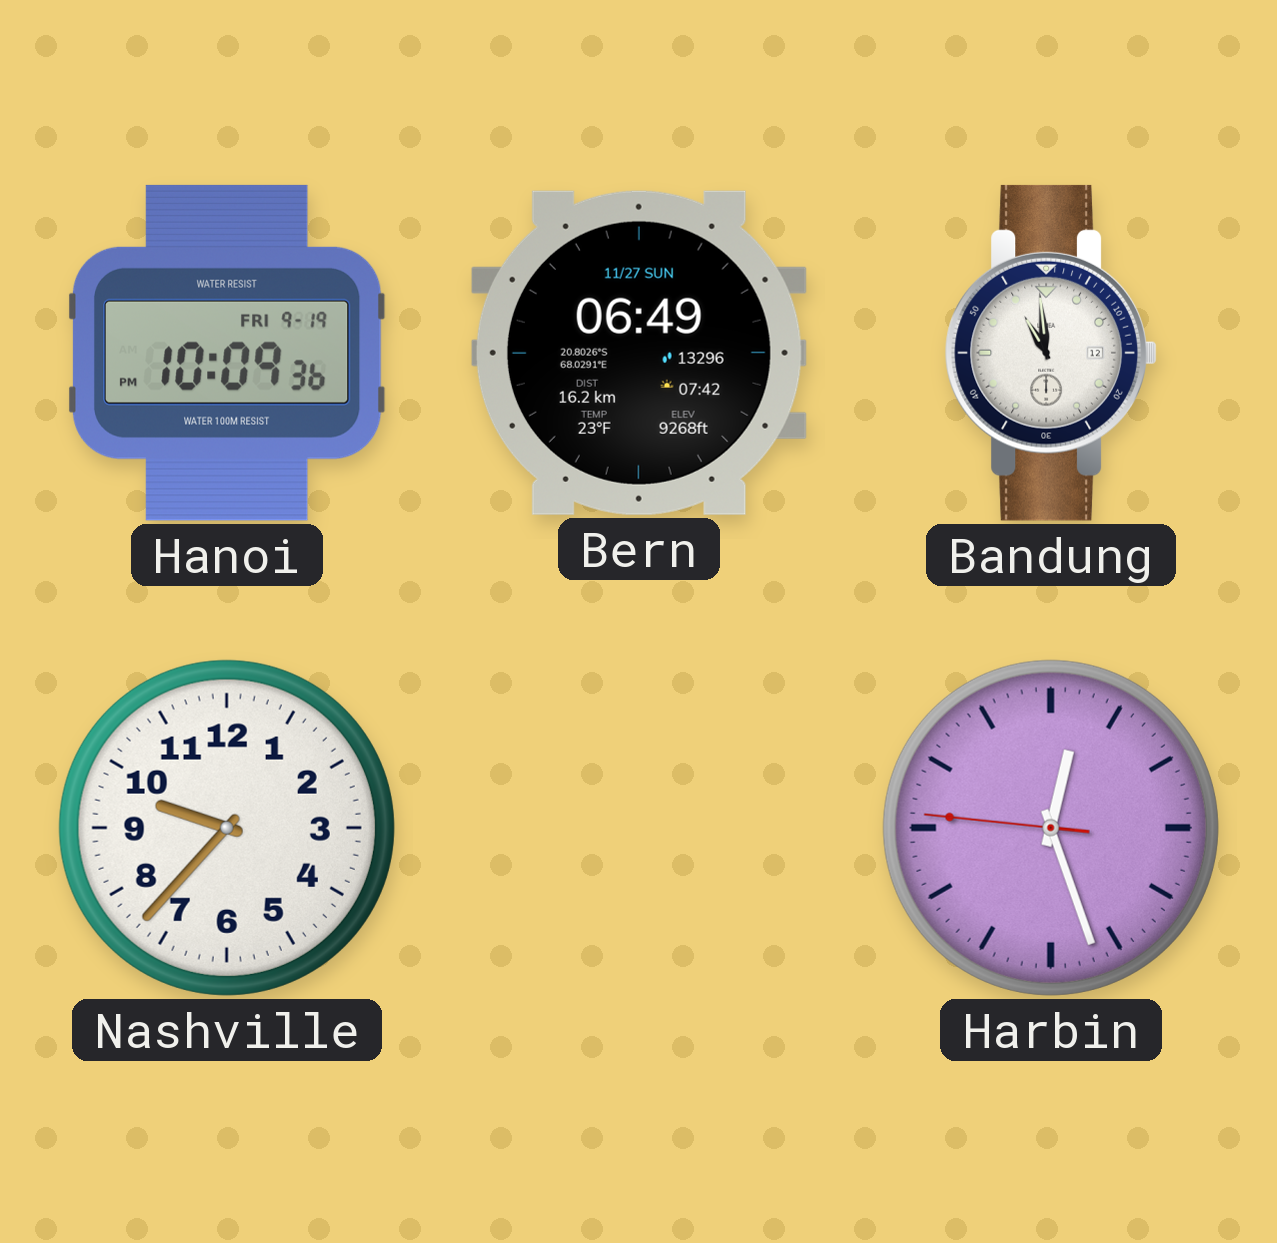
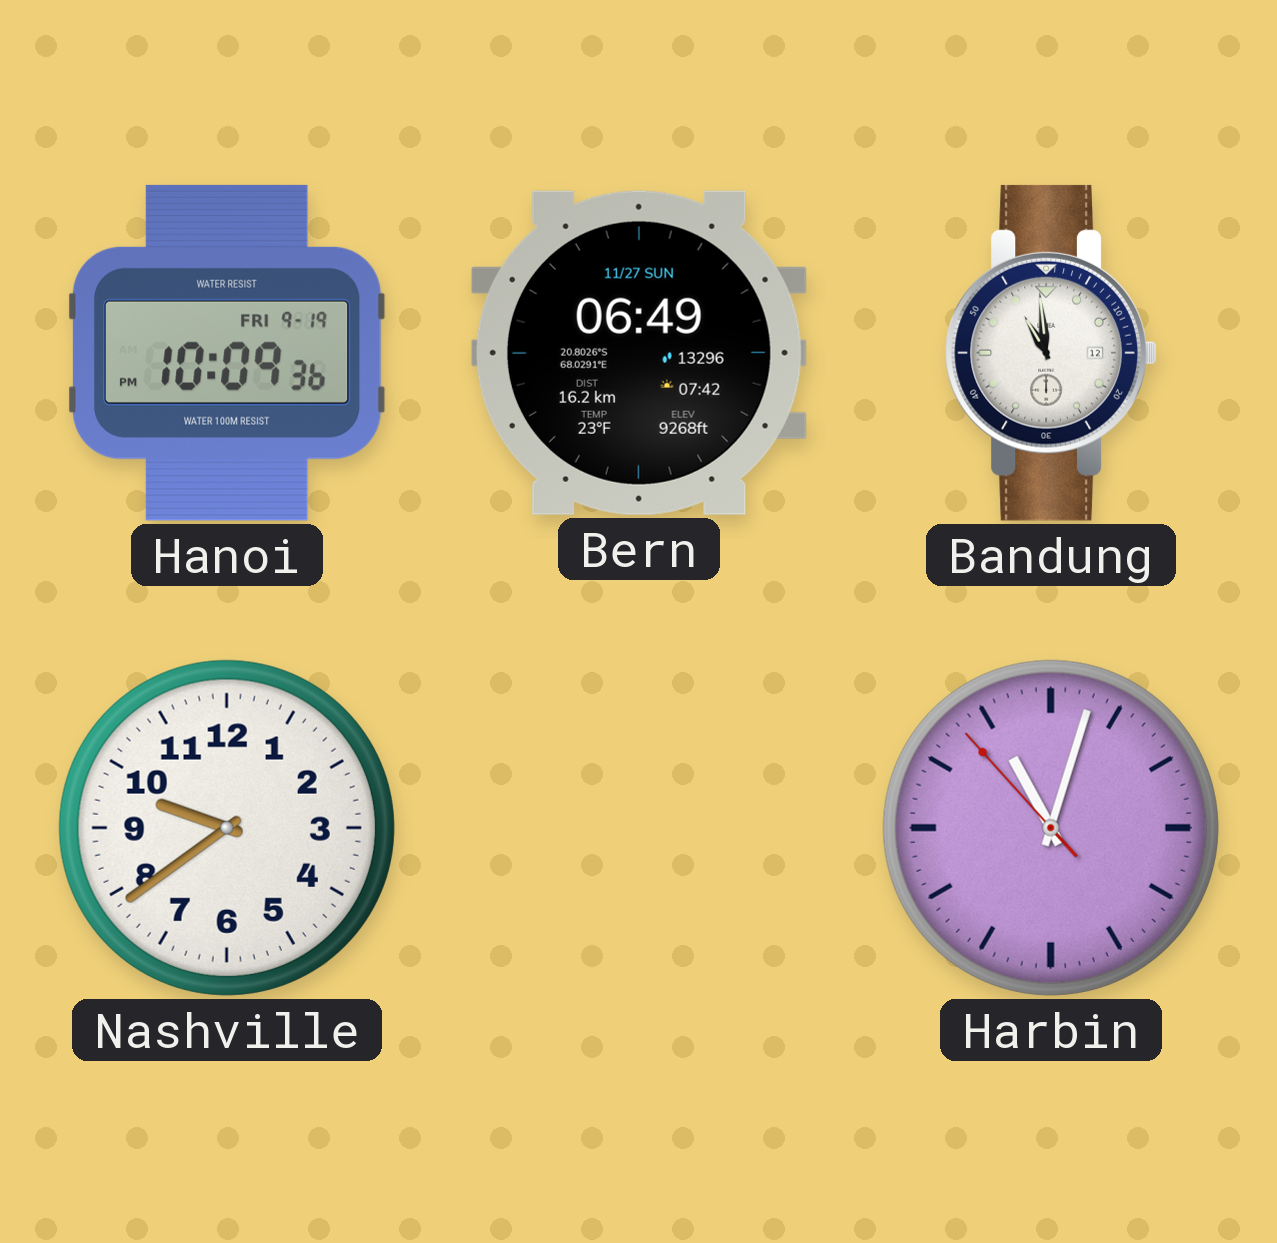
Nashville: 9:37 -> 9:39 (227, 828)
Harbin: 12:26 -> 11:02 (1051, 828)
